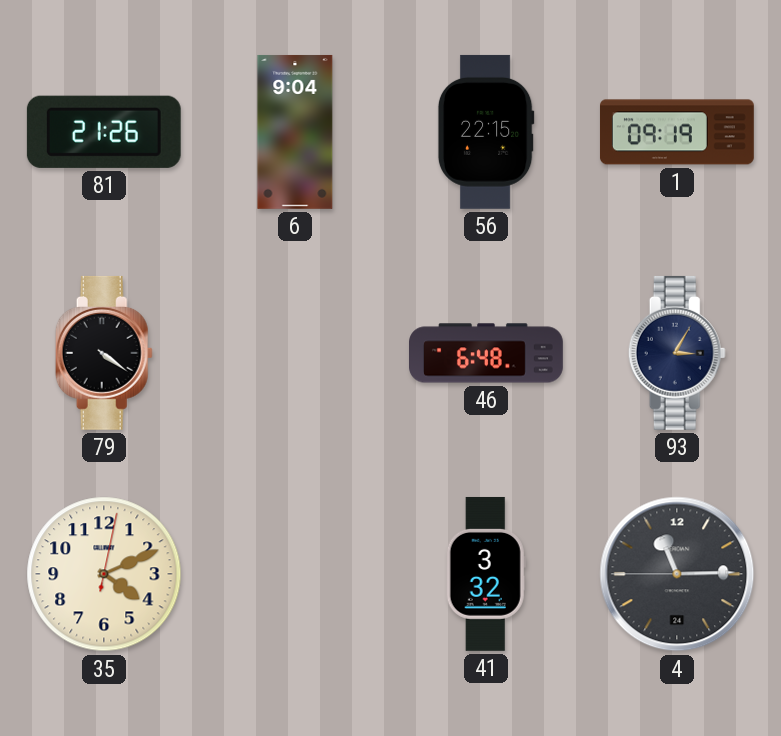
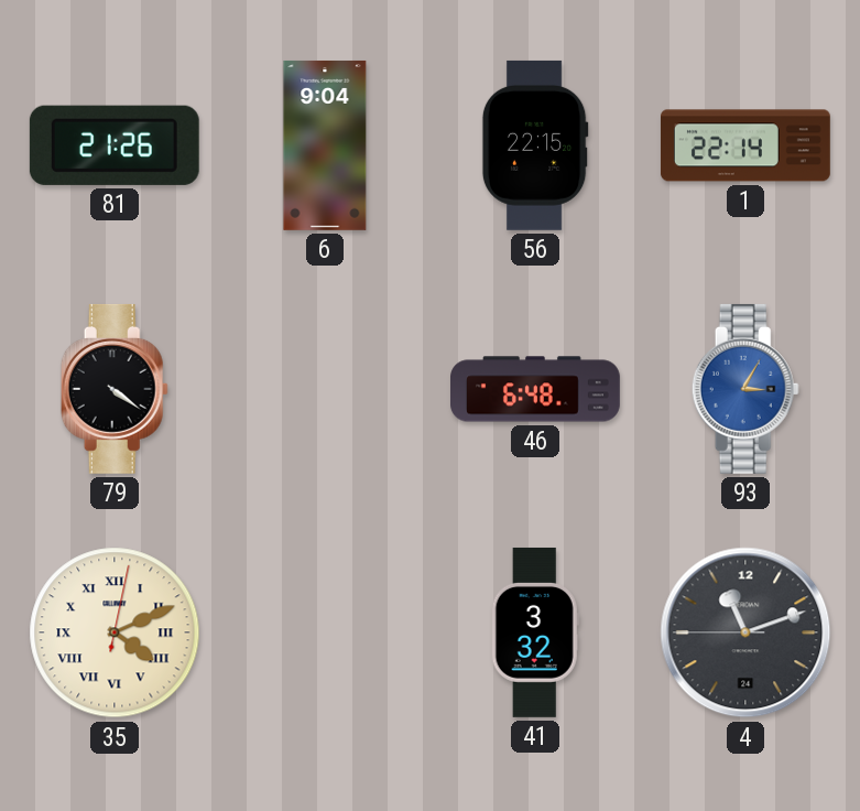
1: 09:19 -> 22:14 (745, 145)
93 dial: navy -> blue (745, 389)
35 numerals: Arabic -> Roman (115, 632)
4: 11:14 -> 11:11 (745, 632)
